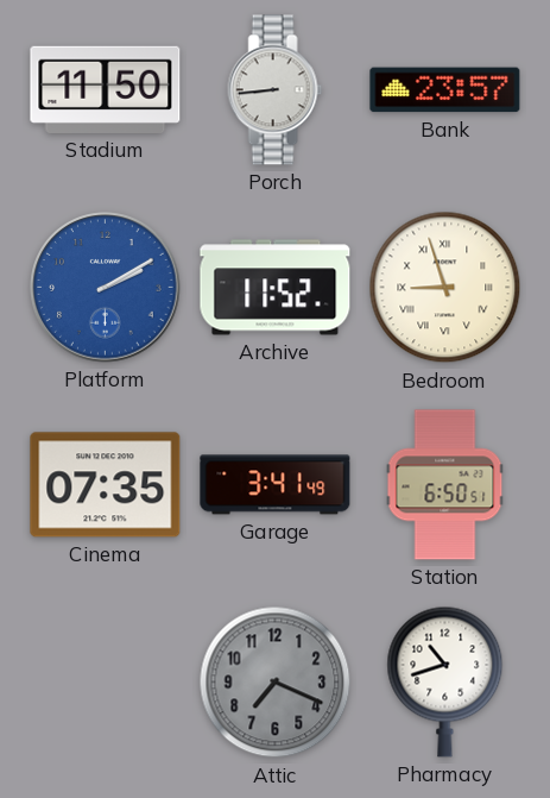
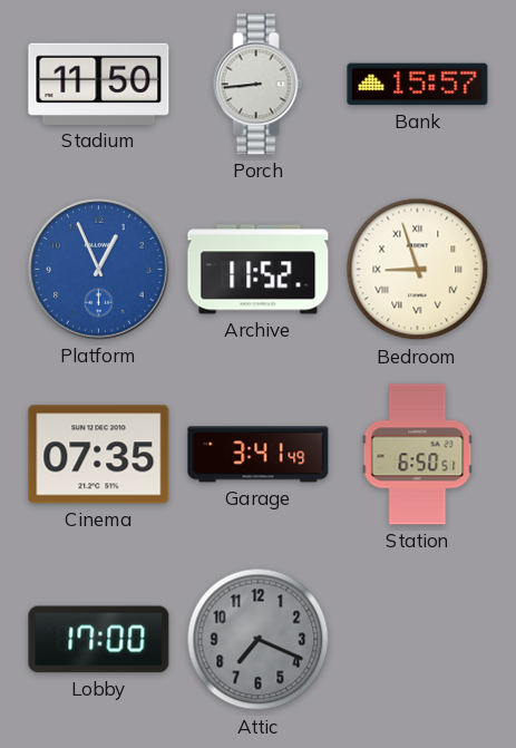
Bank: 23:57 -> 15:57 (418, 85)
Platform: 2:10 -> 12:56 (99, 270)
Lobby: none -> 17:00 (99, 640)
Pharmacy: 10:42 -> none (445, 681)
